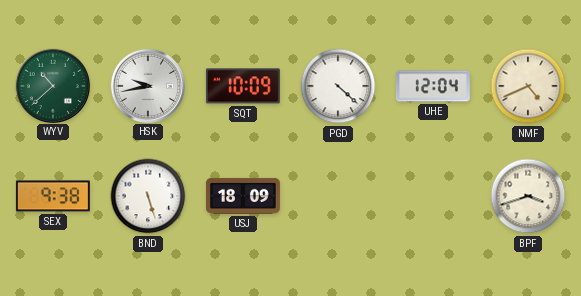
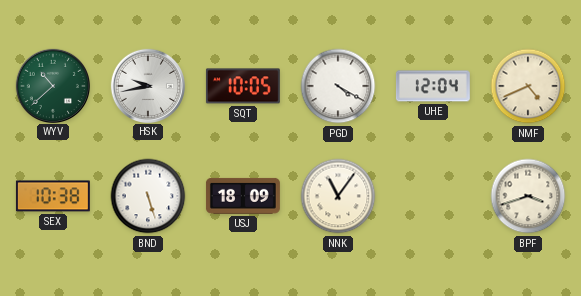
SQT: 10:09 -> 10:05 (243, 86)
PGD: 4:22 -> 4:20 (338, 86)
SEX: 9:38 -> 10:38 (53, 196)
NNK: none -> 11:06 (338, 196)
